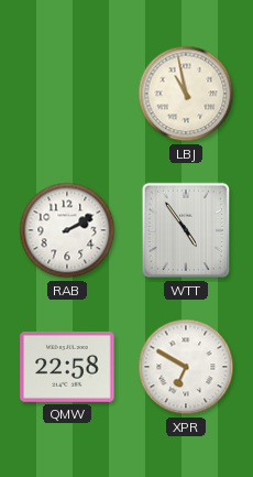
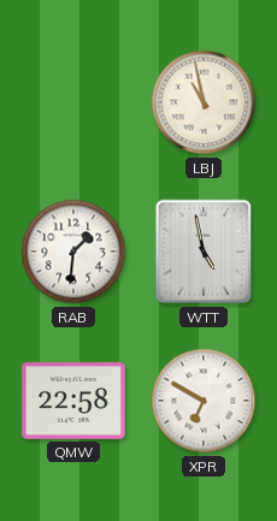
RAB: 2:10 -> 1:31 (73, 251)
WTT: 4:54 -> 4:58 (204, 251)
